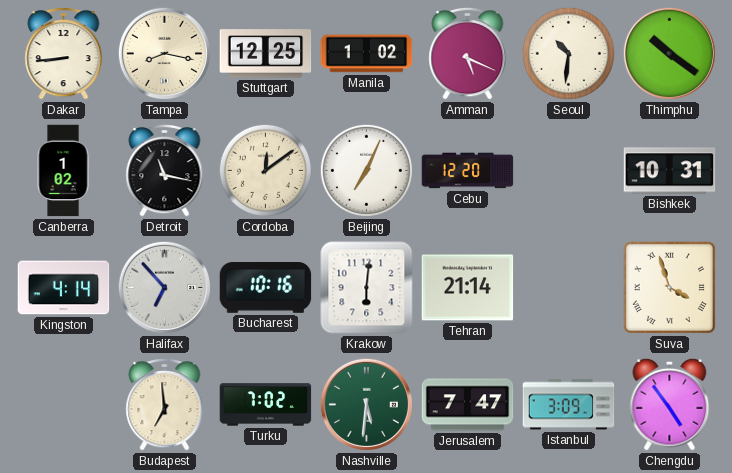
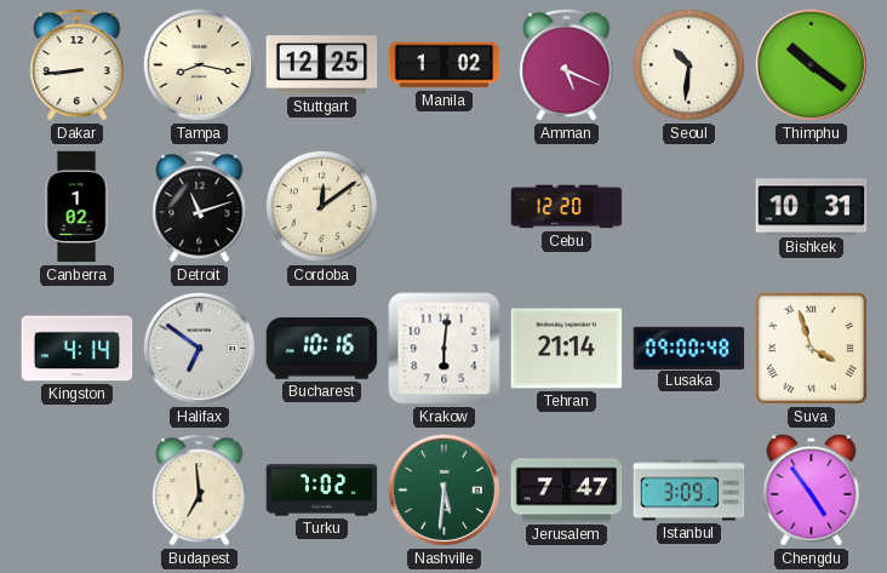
Detroit: 11:17 -> 11:12 (200, 206)
Beijing: 7:04 -> none (366, 170)
Halifax: 6:53 -> 6:51 (199, 348)
Lusaka: none -> 09:00 (689, 348)
